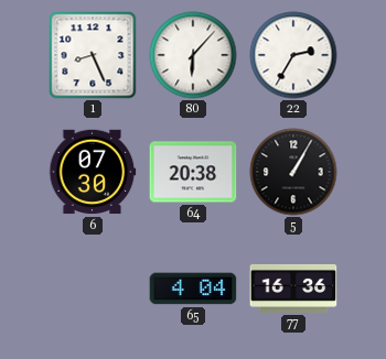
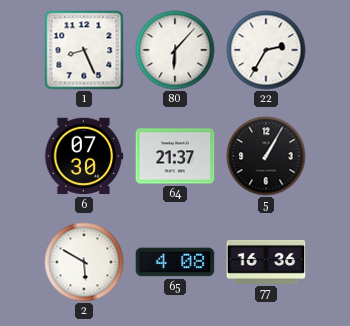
64: 20:38 -> 21:37 (175, 156)
2: none -> 5:50 (84, 262)
65: 4:04 -> 4:08 (175, 262)
